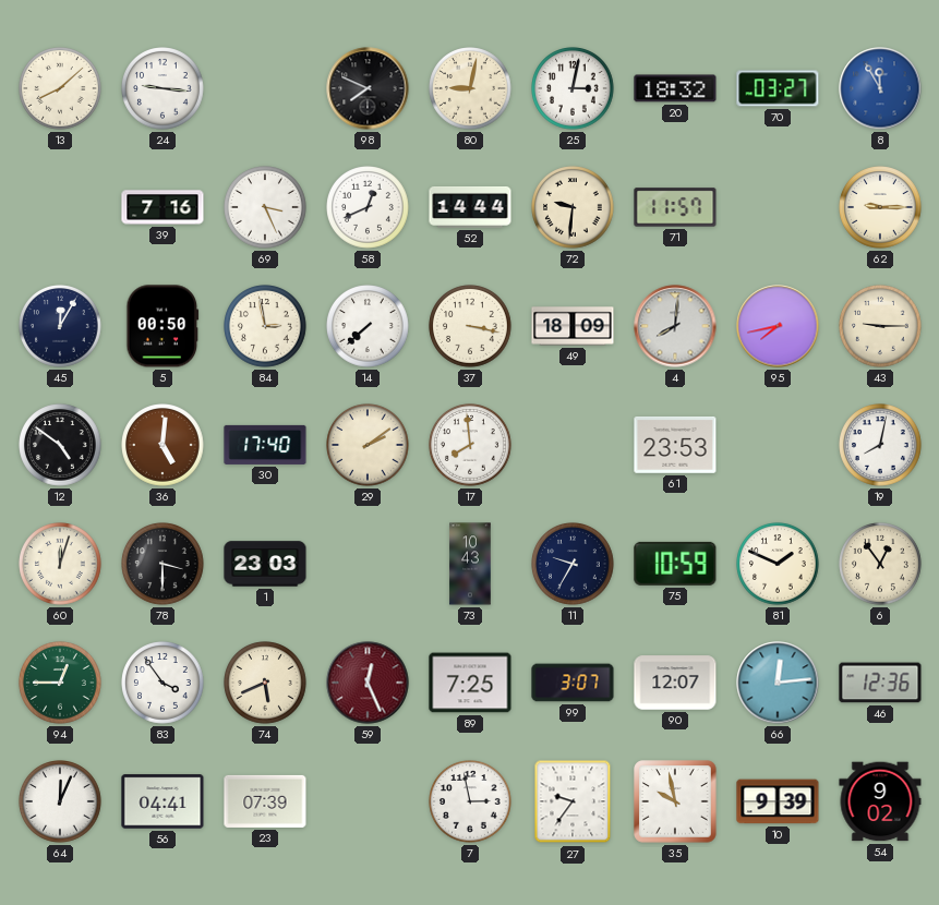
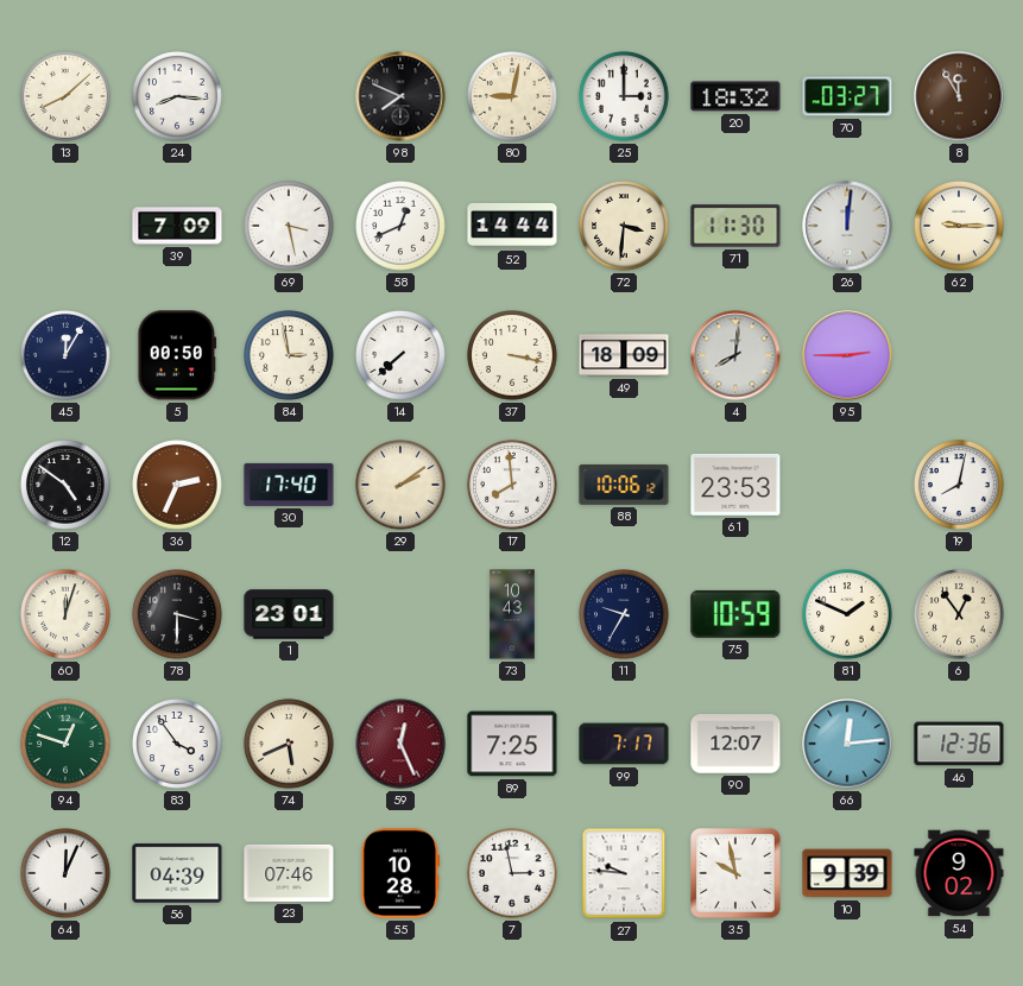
24: 9:16 -> 8:16 (177, 96)
25: 3:02 -> 3:00 (624, 96)
8 dial: blue -> brown (959, 96)
39: 7:16 -> 7:09 (177, 226)
69: 3:26 -> 3:28 (289, 226)
72: 9:31 -> 3:31 (624, 226)
71: 11:57 -> 11:30 (735, 226)
26: none -> 12:01 (847, 226)
95: 7:43 -> 2:45 (847, 355)
43: 9:15 -> none (880, 326)
36: 5:01 -> 2:34 (177, 485)
88: none -> 10:06 (624, 485)
1: 23:03 -> 23:01 (289, 614)
94: 12:45 -> 12:48 (65, 744)
99: 3:07 -> 7:17 (624, 744)
56: 04:41 -> 04:39 (177, 873)
23: 07:39 -> 07:46 (289, 873)
55: none -> 10:28 (400, 873)
27: 9:36 -> 9:46 (624, 873)
